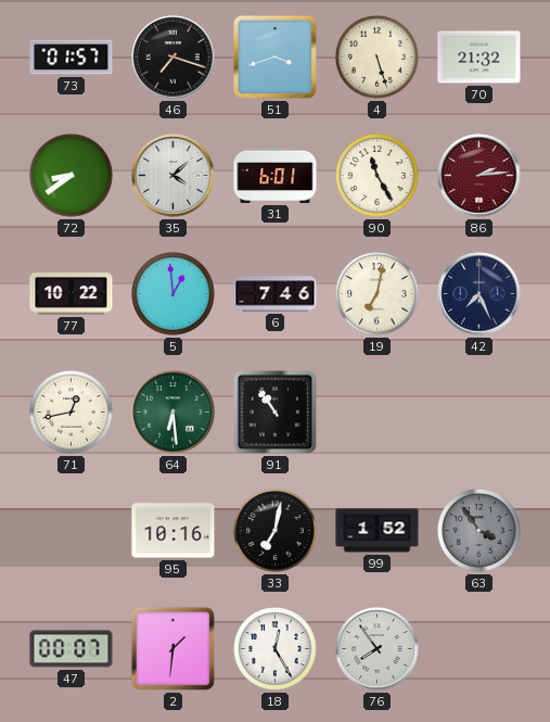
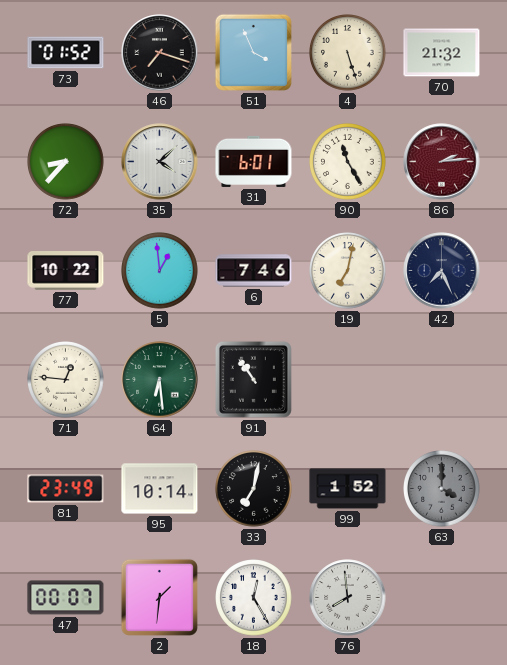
73: 01:57 -> 01:52 (66, 53)
51: 3:42 -> 3:56 (253, 52)
72: 8:39 -> 8:37 (66, 162)
71: 12:43 -> 12:46 (66, 380)
81: none -> 23:49 (66, 489)
95: 10:16 -> 10:14 (160, 489)
63: 3:54 -> 4:00 (442, 489)
76: 7:54 -> 7:59 (348, 598)
